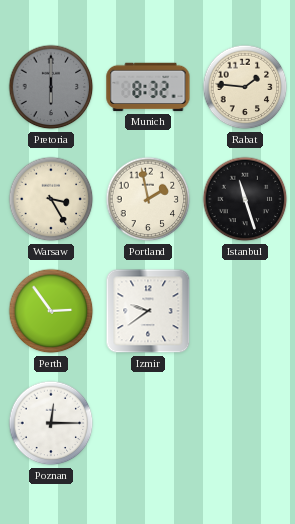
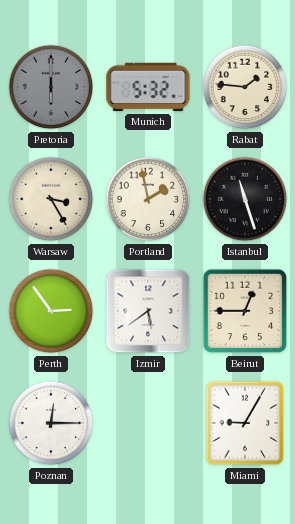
Munich: 8:32 -> 5:32 (148, 87)
Izmir: 9:39 -> 5:39 (148, 311)
Beirut: none -> 12:45 (245, 311)
Miami: none -> 9:05 (245, 423)
